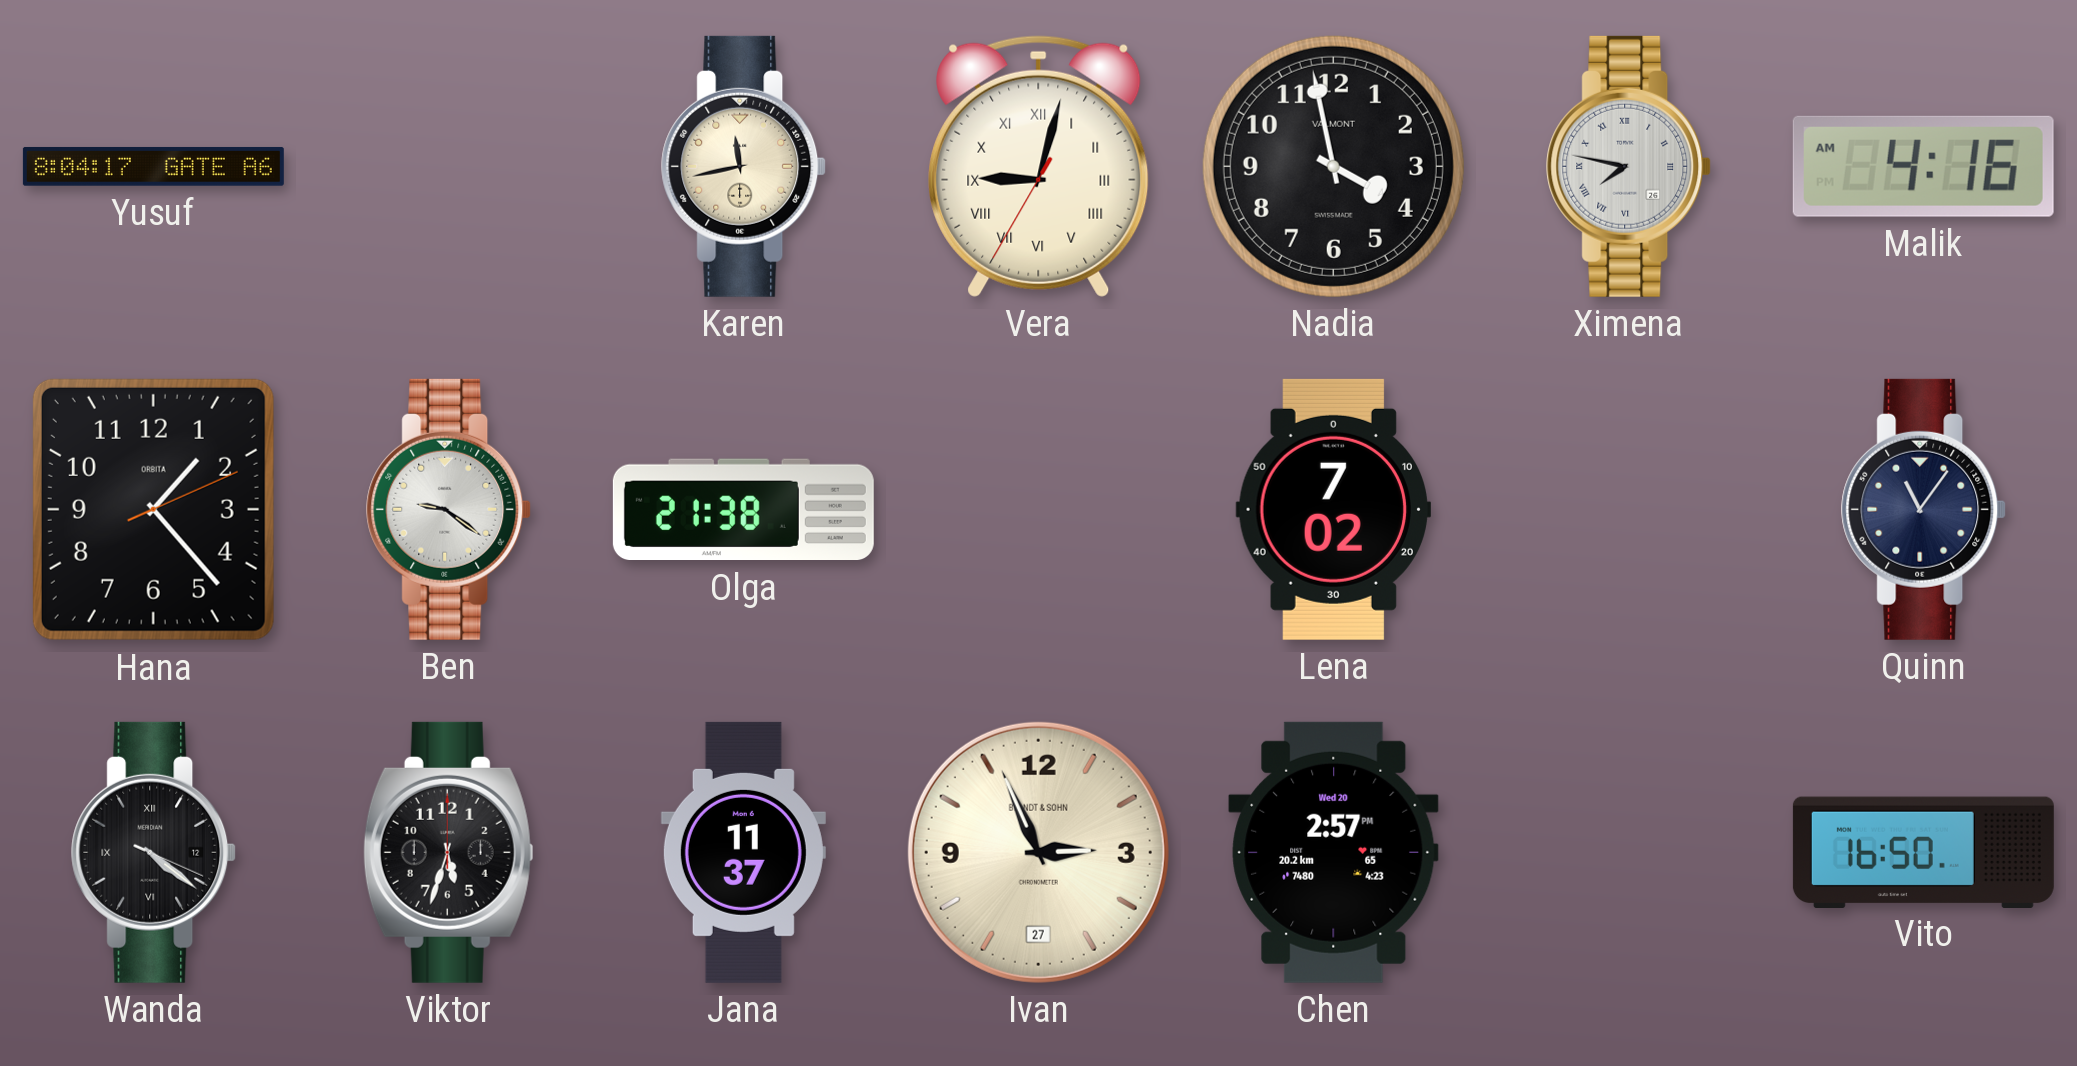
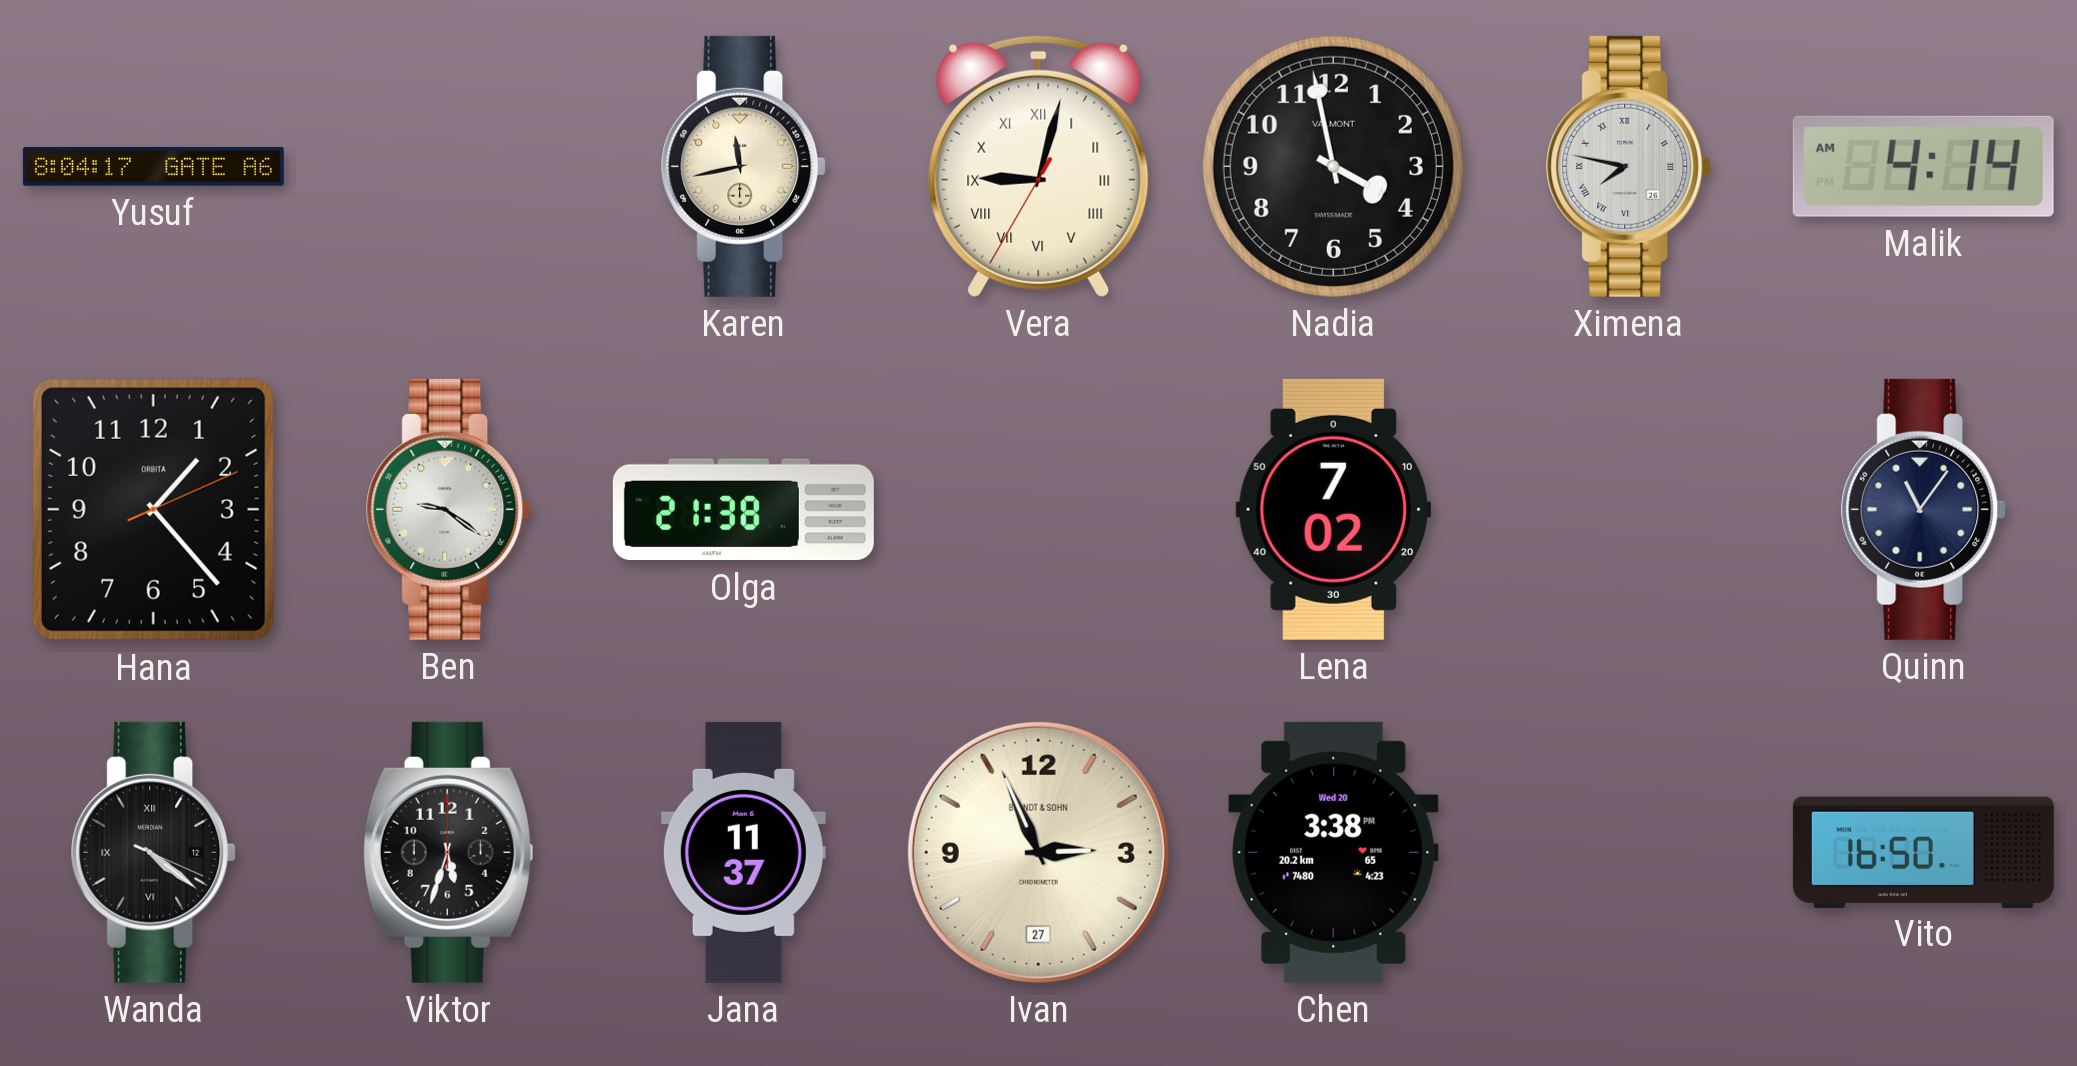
Malik: 4:16 -> 4:14 (1923, 166)
Chen: 2:57 -> 3:38 (1334, 852)
